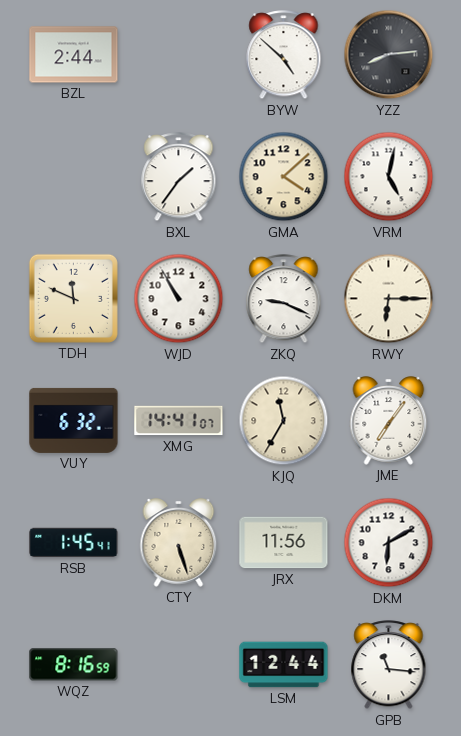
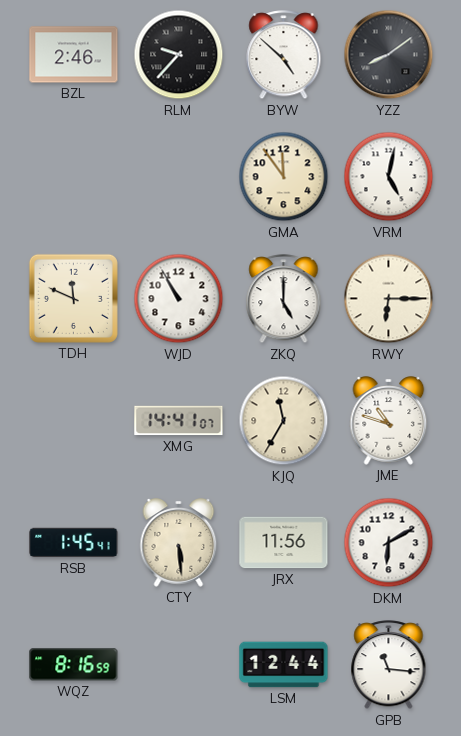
BZL: 2:44 -> 2:46 (74, 55)
RLM: none -> 9:37 (179, 55)
YZZ: 8:14 -> 8:09 (389, 55)
BXL: 1:36 -> none (179, 177)
GMA: 4:08 -> 11:54 (284, 177)
ZKQ: 9:19 -> 5:00 (284, 299)
VUY: 6:32 -> none (74, 420)
JME: 7:06 -> 10:48 (389, 421)
CTY: 5:27 -> 5:29 (179, 543)
